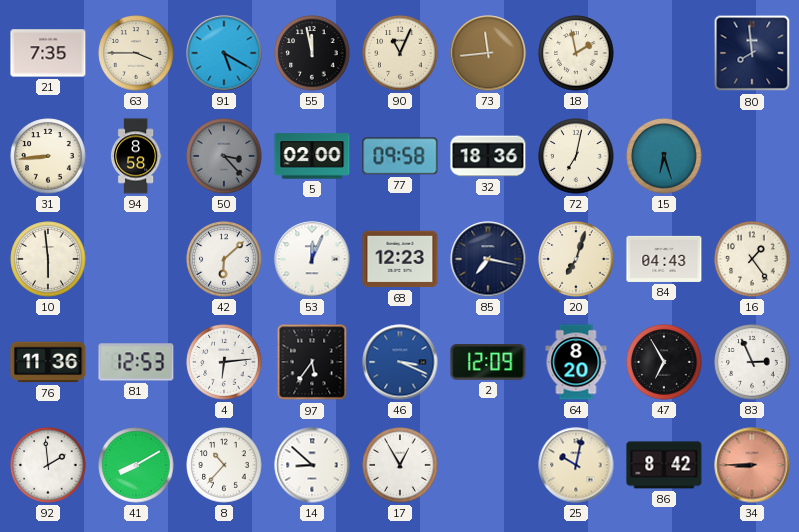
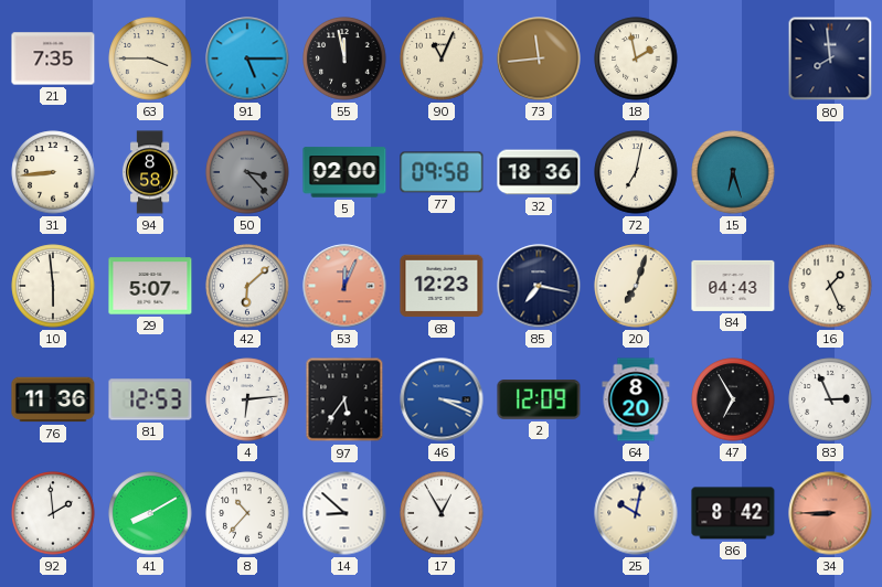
91: 5:20 -> 5:15 (247, 58)
29: none -> 5:07 (150, 286)
53 dial: white -> salmon (344, 286)
16: 1:24 -> 1:26 (830, 286)
